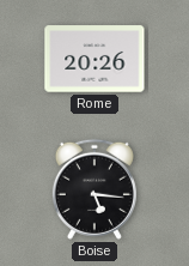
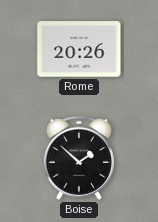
Boise: 5:16 -> 1:52 (79, 158)
